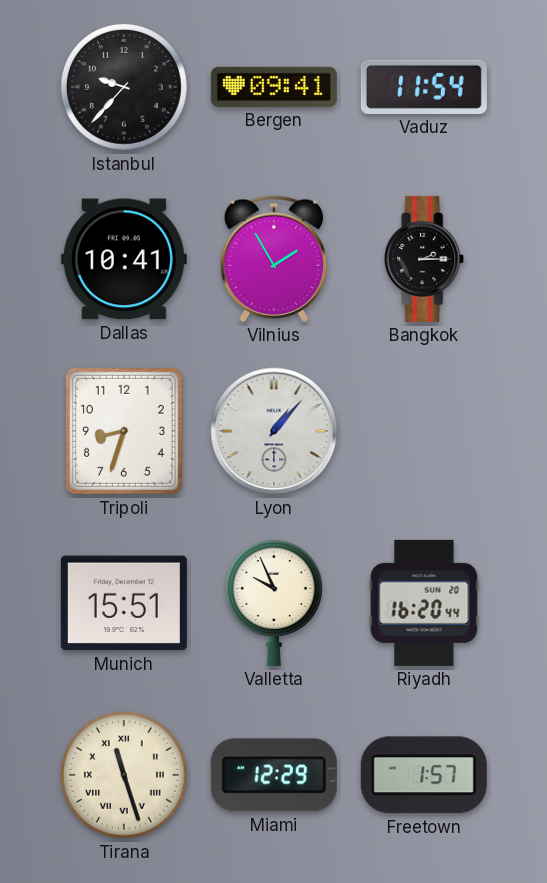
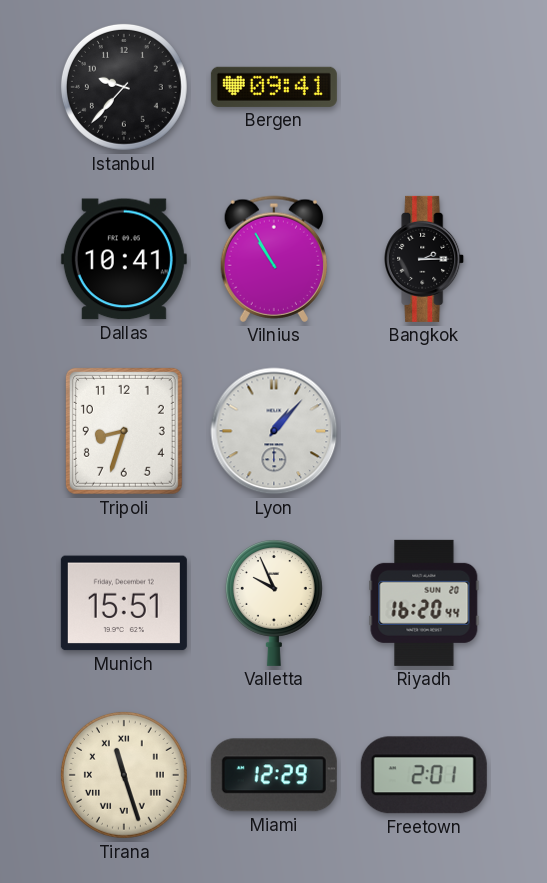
Vaduz: 11:54 -> none (424, 87)
Vilnius: 1:55 -> 10:55 (273, 259)
Freetown: 1:57 -> 2:01 (424, 775)
